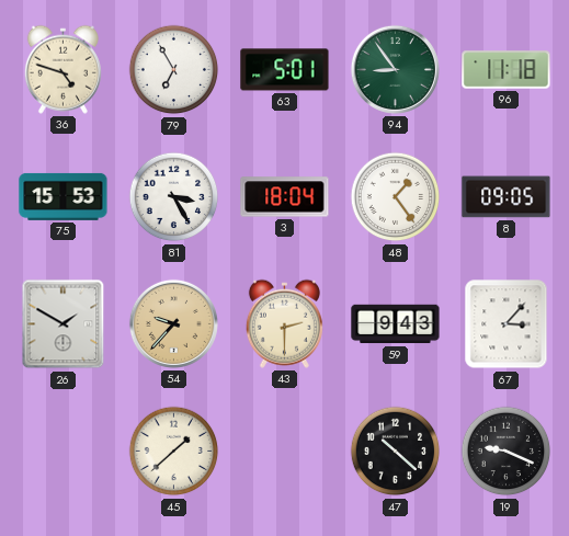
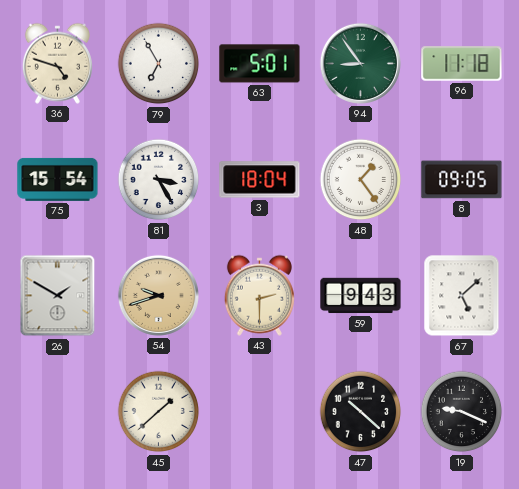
75: 15:53 -> 15:54 (58, 179)
54: 9:37 -> 9:42 (158, 295)
67: 3:07 -> 5:08 (462, 296)
